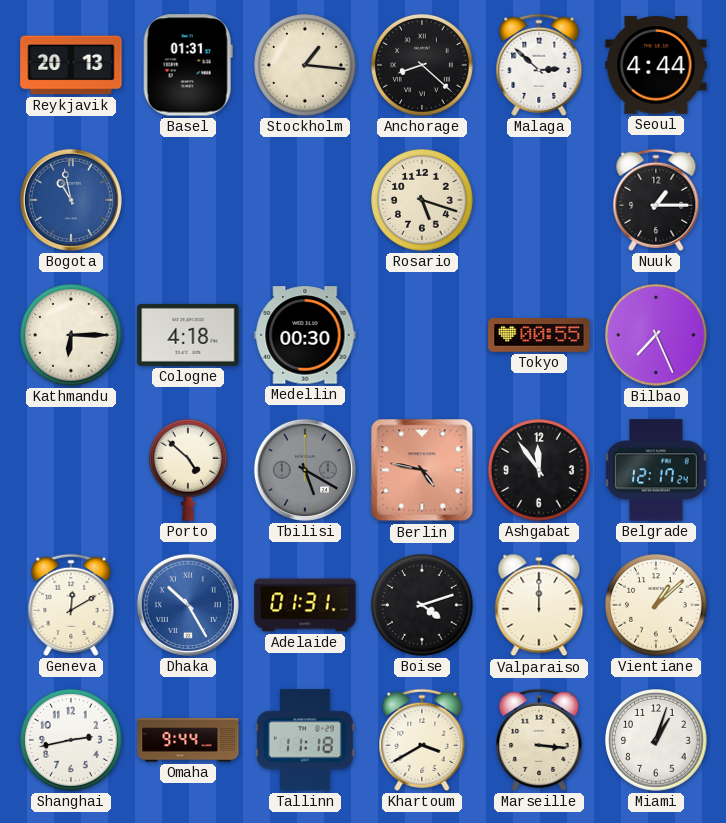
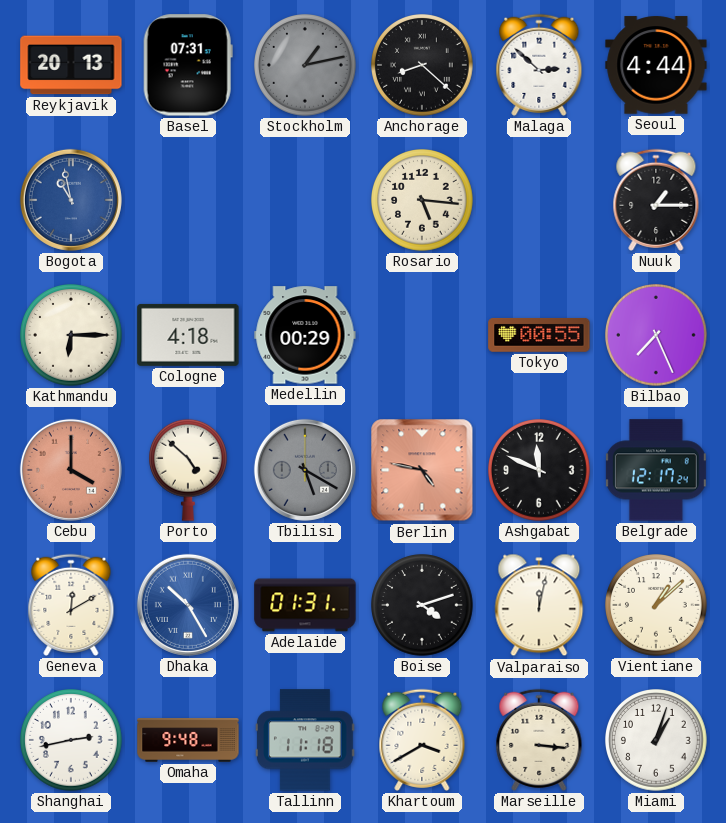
Basel: 01:31 -> 07:31 (188, 65)
Stockholm: 1:16 -> 1:13 (305, 65)
Stockholm dial: cream -> grey (305, 65)
Rosario: 5:18 -> 5:16 (422, 200)
Medellin: 00:30 -> 00:29 (305, 335)
Cebu: none -> 4:00 (71, 470)
Ashgabat: 11:54 -> 11:49 (539, 470)
Valparaiso: 12:00 -> 12:02 (539, 605)
Omaha: 9:44 -> 9:48 (188, 740)
